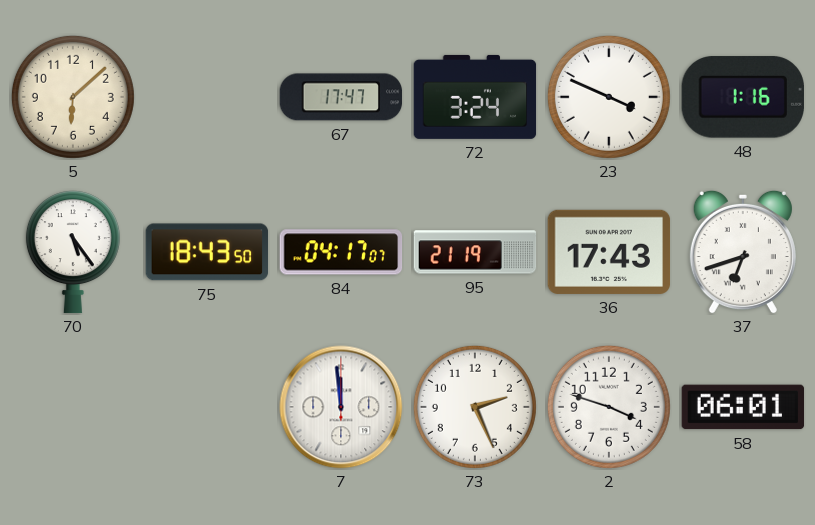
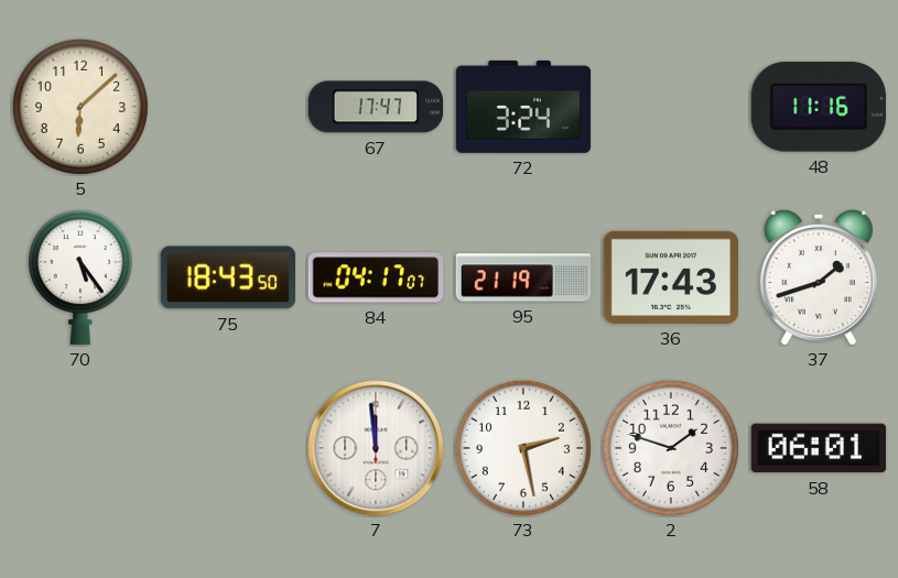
23: 3:49 -> none (609, 97)
48: 1:16 -> 11:16 (819, 107)
37: 6:42 -> 1:42 (819, 277)
73: 2:26 -> 2:28 (523, 448)
2: 3:48 -> 1:48 (671, 448)
